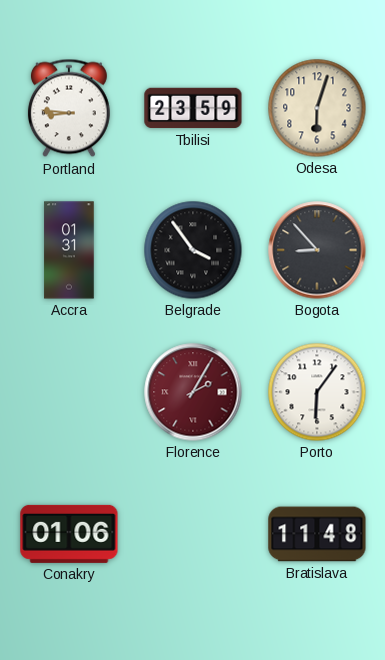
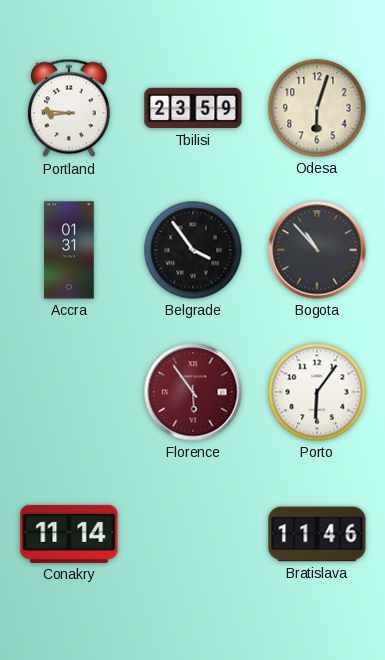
Bogota: 8:53 -> 10:53 (317, 250)
Florence: 2:05 -> 5:54 (193, 392)
Conakry: 01:06 -> 11:14 (69, 534)
Bratislava: 11:48 -> 11:46 (317, 534)
